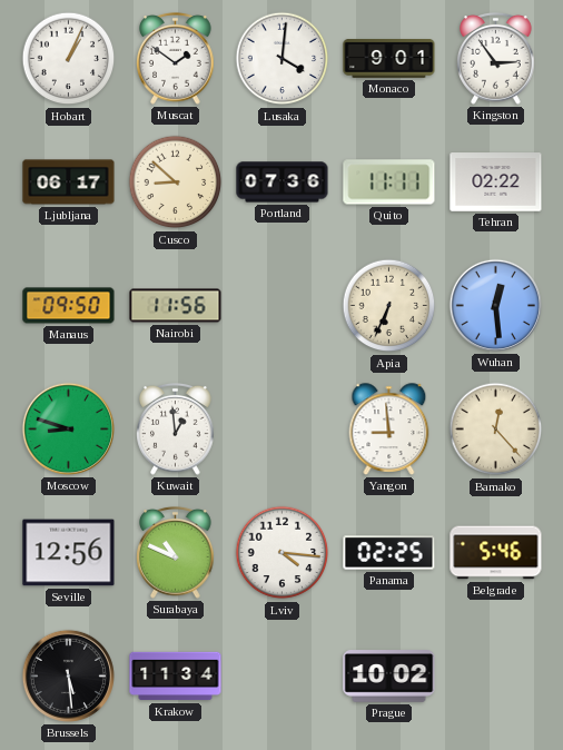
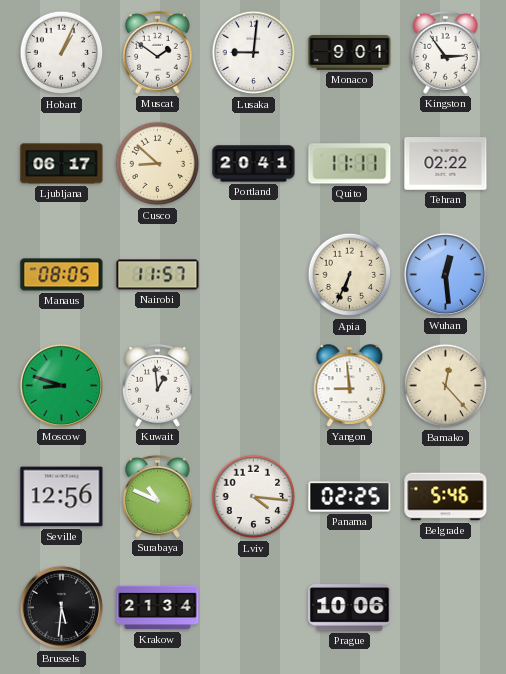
Lusaka: 4:01 -> 9:01 (254, 53)
Portland: 07:36 -> 20:41 (254, 164)
Manaus: 09:50 -> 08:05 (62, 275)
Nairobi: 11:56 -> 11:57 (158, 275)
Brussels: 5:29 -> 5:31 (61, 607)
Krakow: 11:34 -> 21:34 (158, 608)
Prague: 10:02 -> 10:06 (350, 608)
